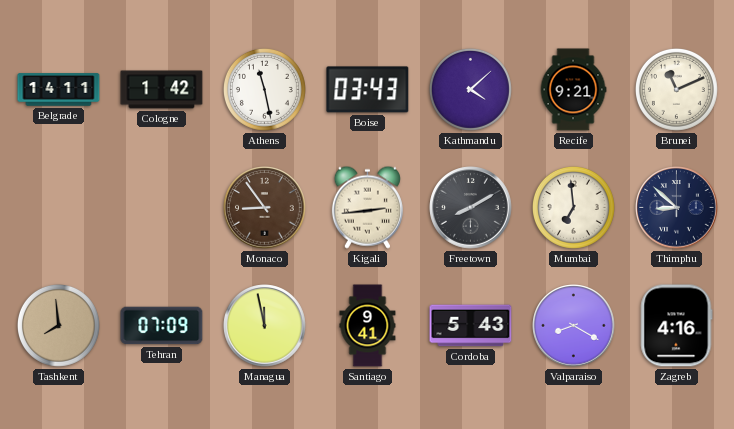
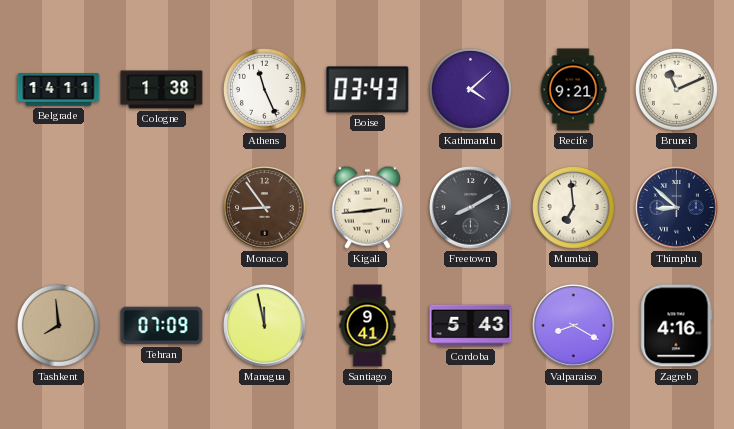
Cologne: 1:42 -> 1:38 (162, 90)
Athens: 11:28 -> 11:26 (264, 89)
